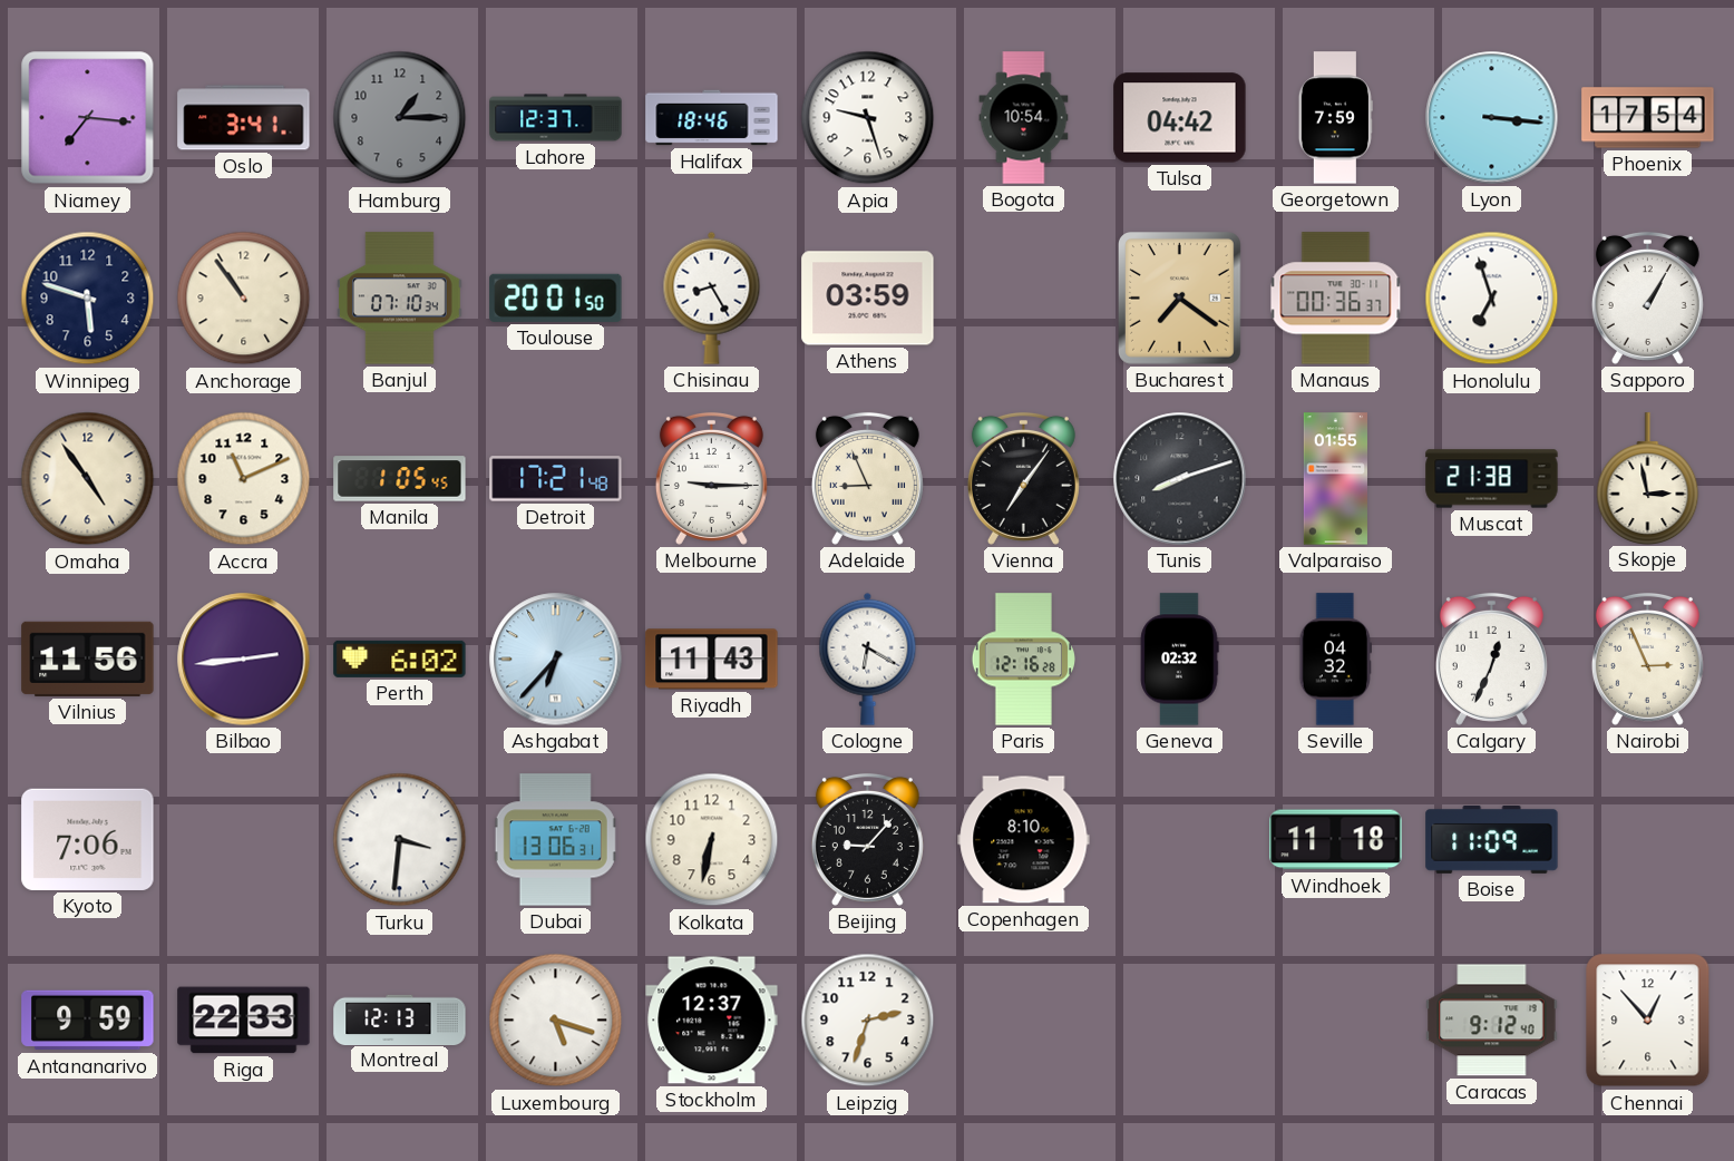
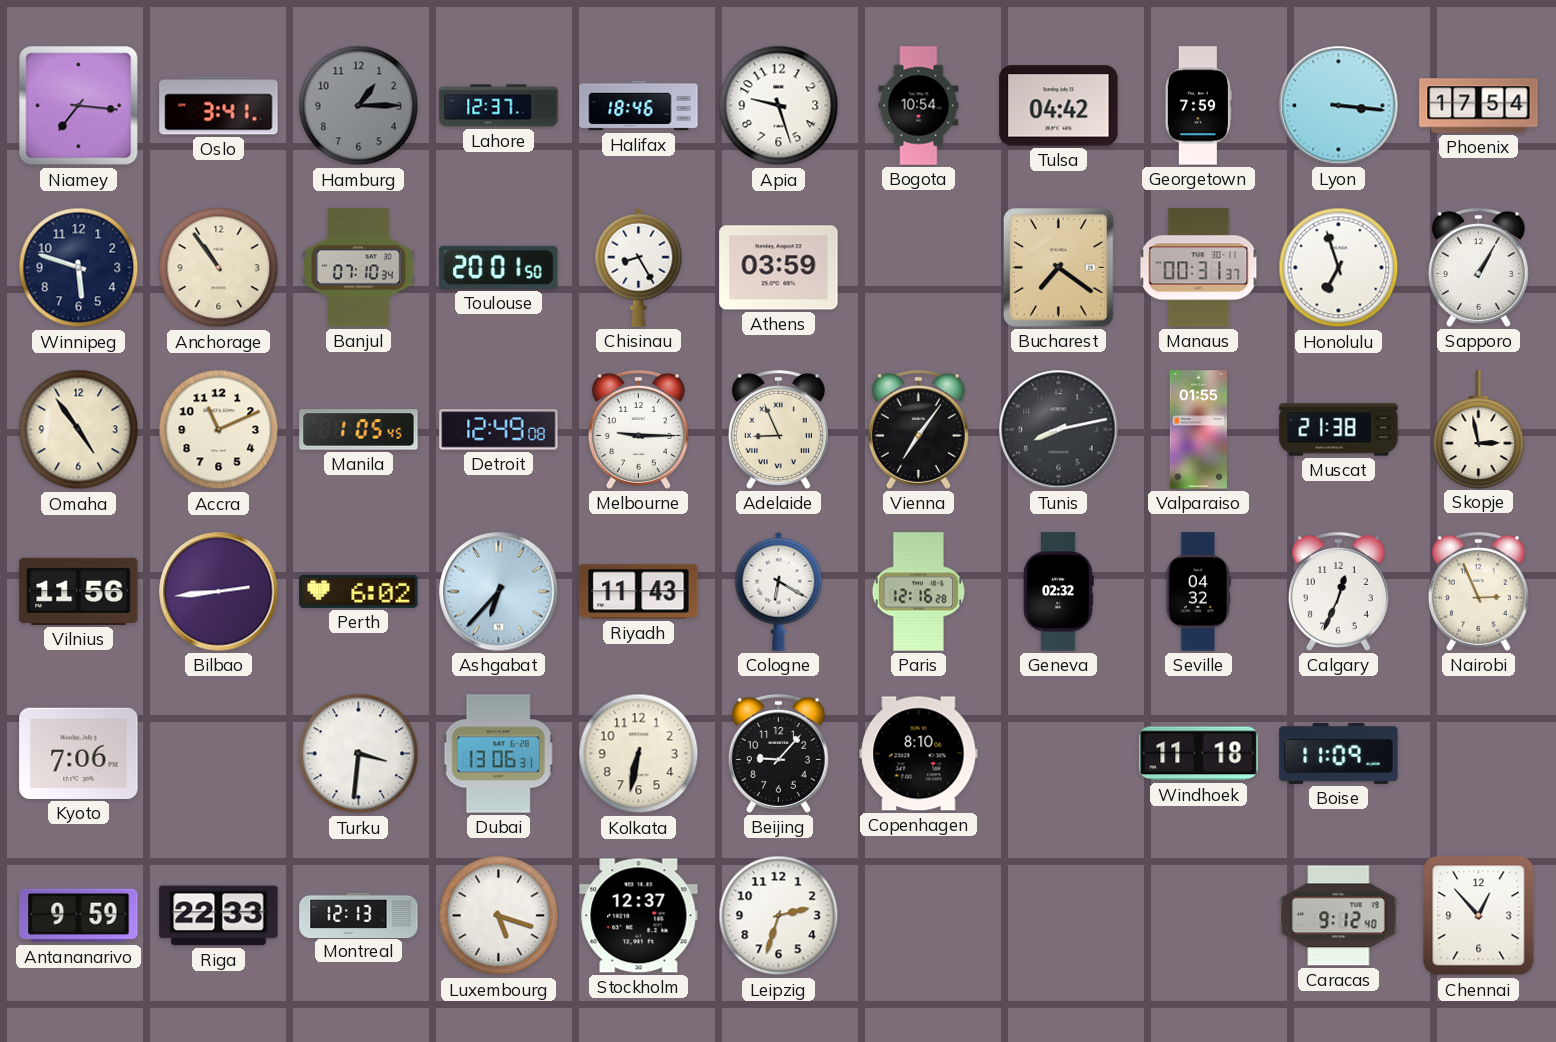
Manaus: 00:36 -> 00:31 (1199, 268)
Detroit: 17:21 -> 12:49 (499, 430)
Tunis: 8:12 -> 8:13 (1059, 430)
